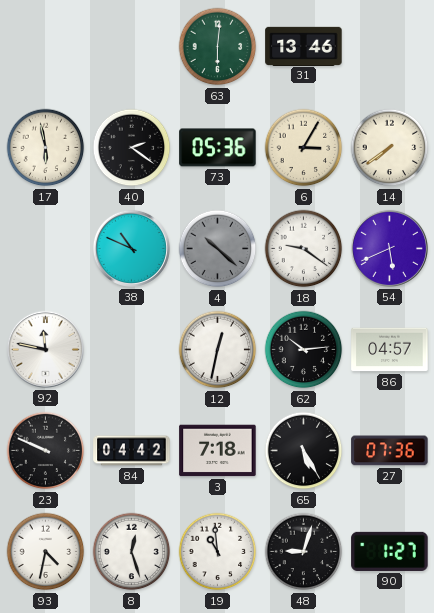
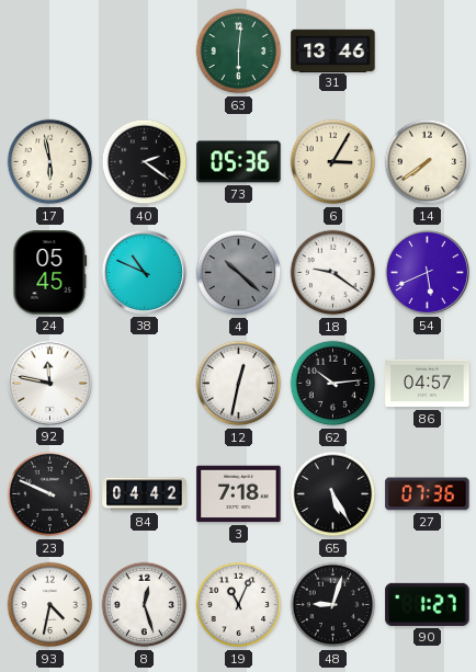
24: none -> 05:45 (50, 273)
19: 10:59 -> 11:04 (239, 605)
